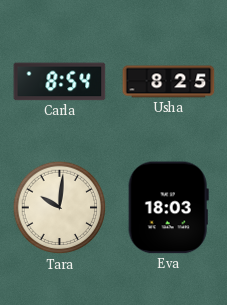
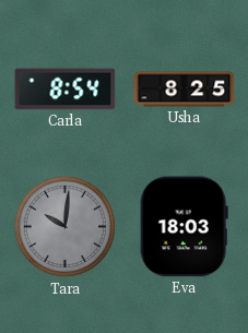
Tara dial: cream -> grey (66, 227)
